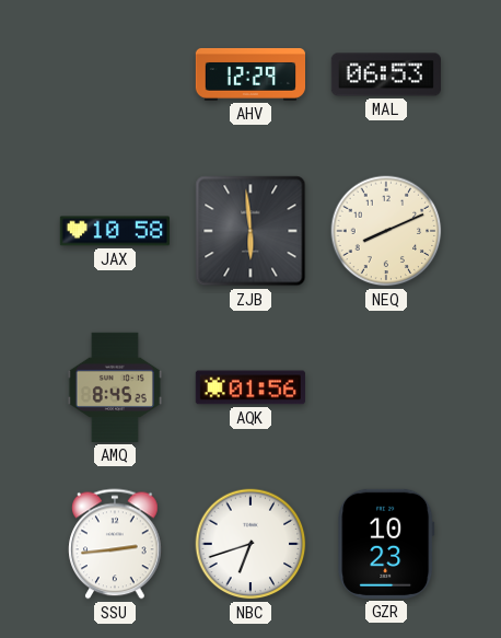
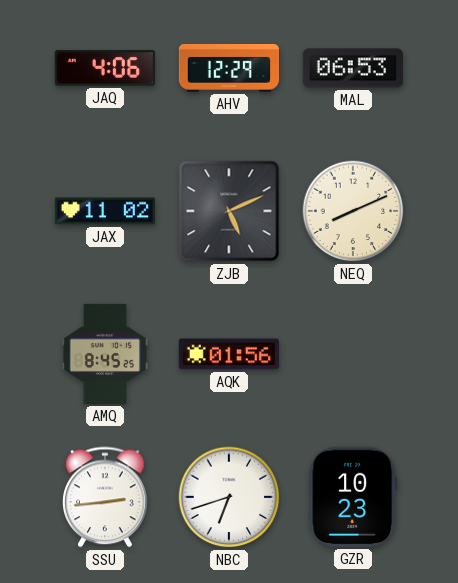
JAQ: none -> 4:06 (105, 68)
JAX: 10:58 -> 11:02 (105, 211)
ZJB: 5:59 -> 5:11 (229, 211)
